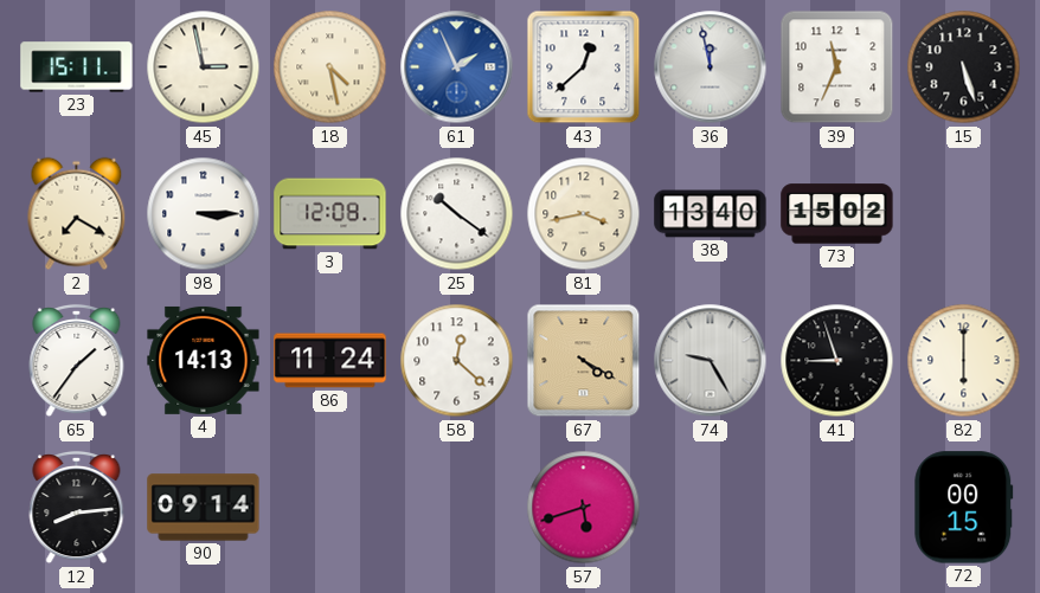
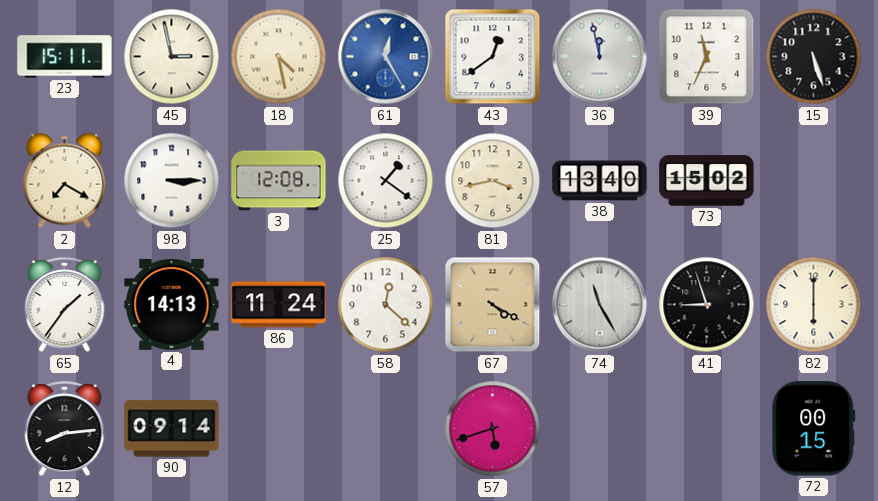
61: 1:56 -> 12:25 (386, 57)
43: 12:38 -> 12:39 (493, 57)
25: 10:21 -> 1:21 (386, 181)
74: 9:25 -> 11:25 (600, 305)
